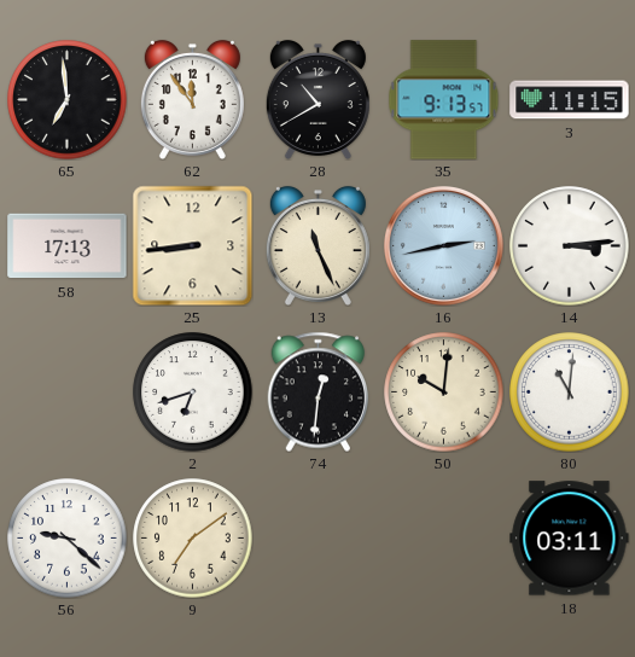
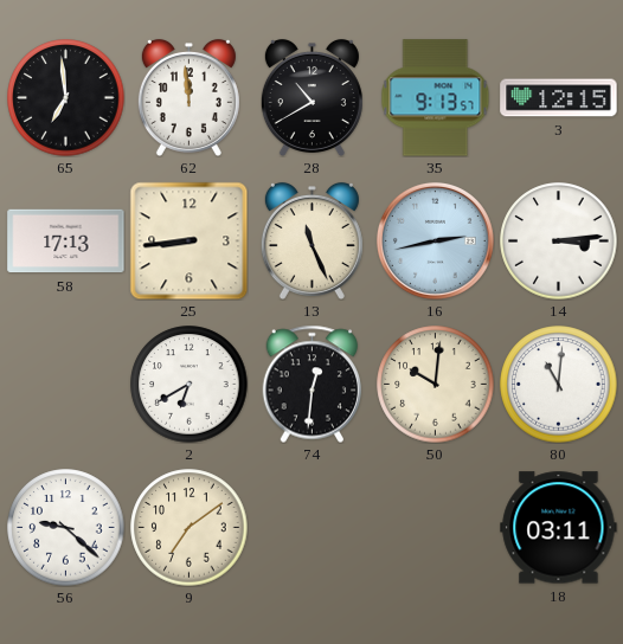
62: 11:54 -> 11:59 (188, 97)
3: 11:15 -> 12:15 (559, 98)
2: 6:42 -> 6:40 (190, 385)
